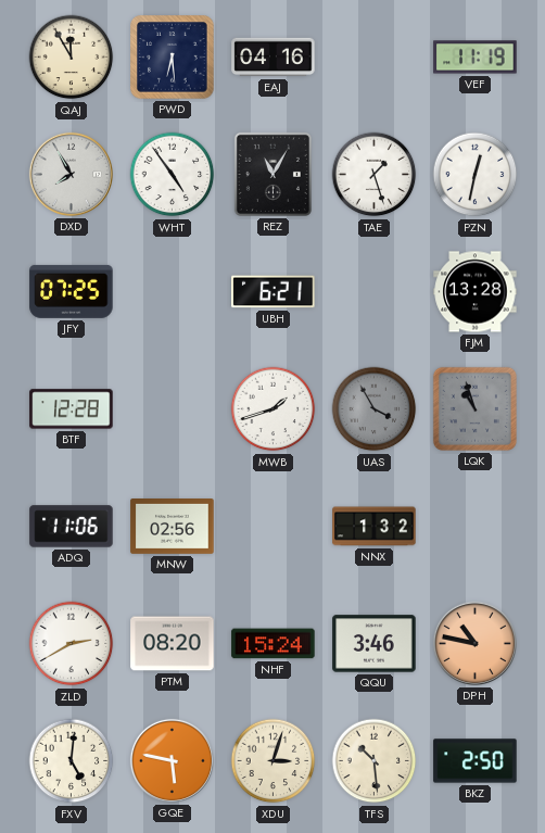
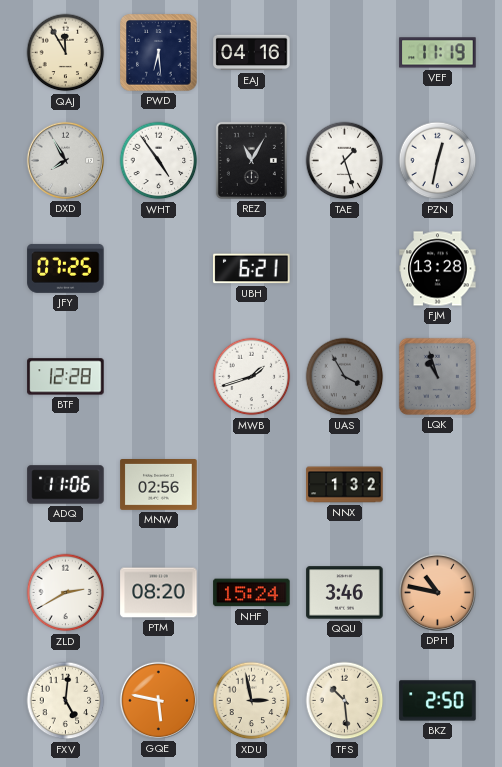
XDU: 3:03 -> 2:58 (252, 701)
